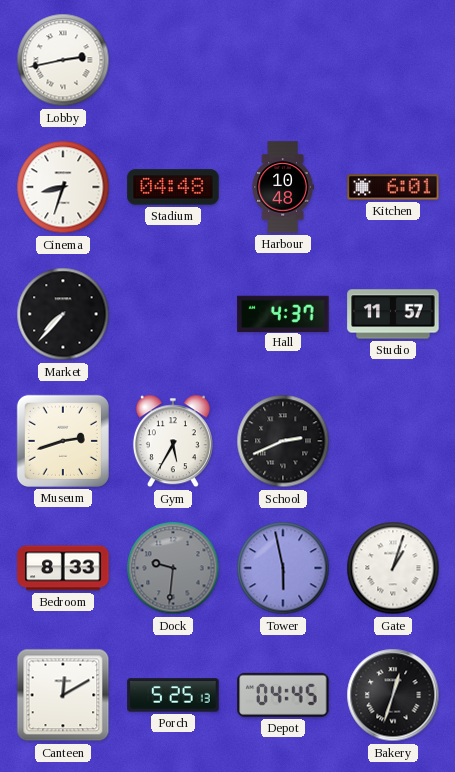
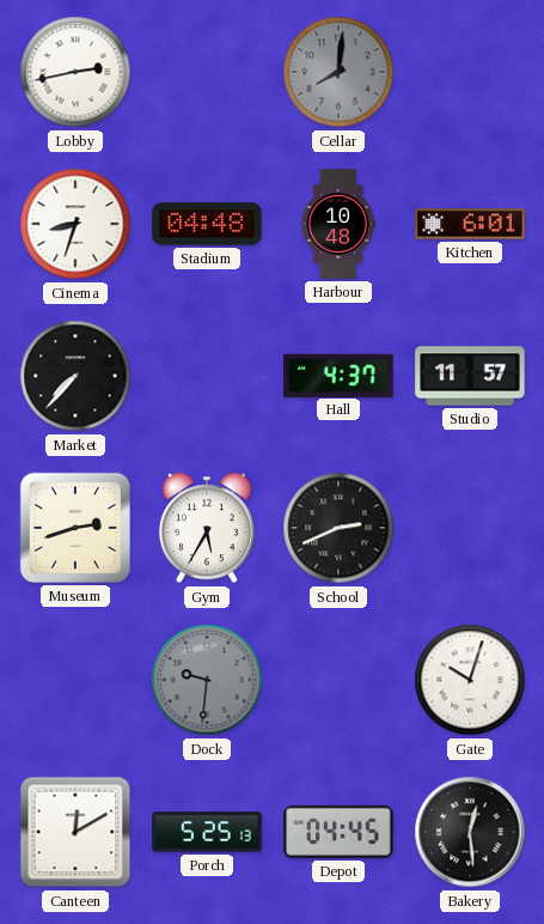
Cellar: none -> 8:01 (338, 72)
Bedroom: 8:33 -> none (63, 568)
Tower: 5:58 -> none (283, 568)
Gate: 1:03 -> 10:03 (470, 680)
Bakery: 12:33 -> 12:29 (470, 832)
